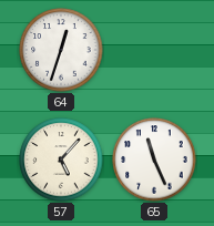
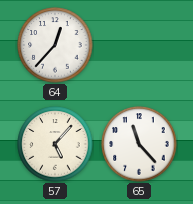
64: 12:33 -> 12:37 (55, 45)
65: 11:26 -> 11:23 (139, 144)
